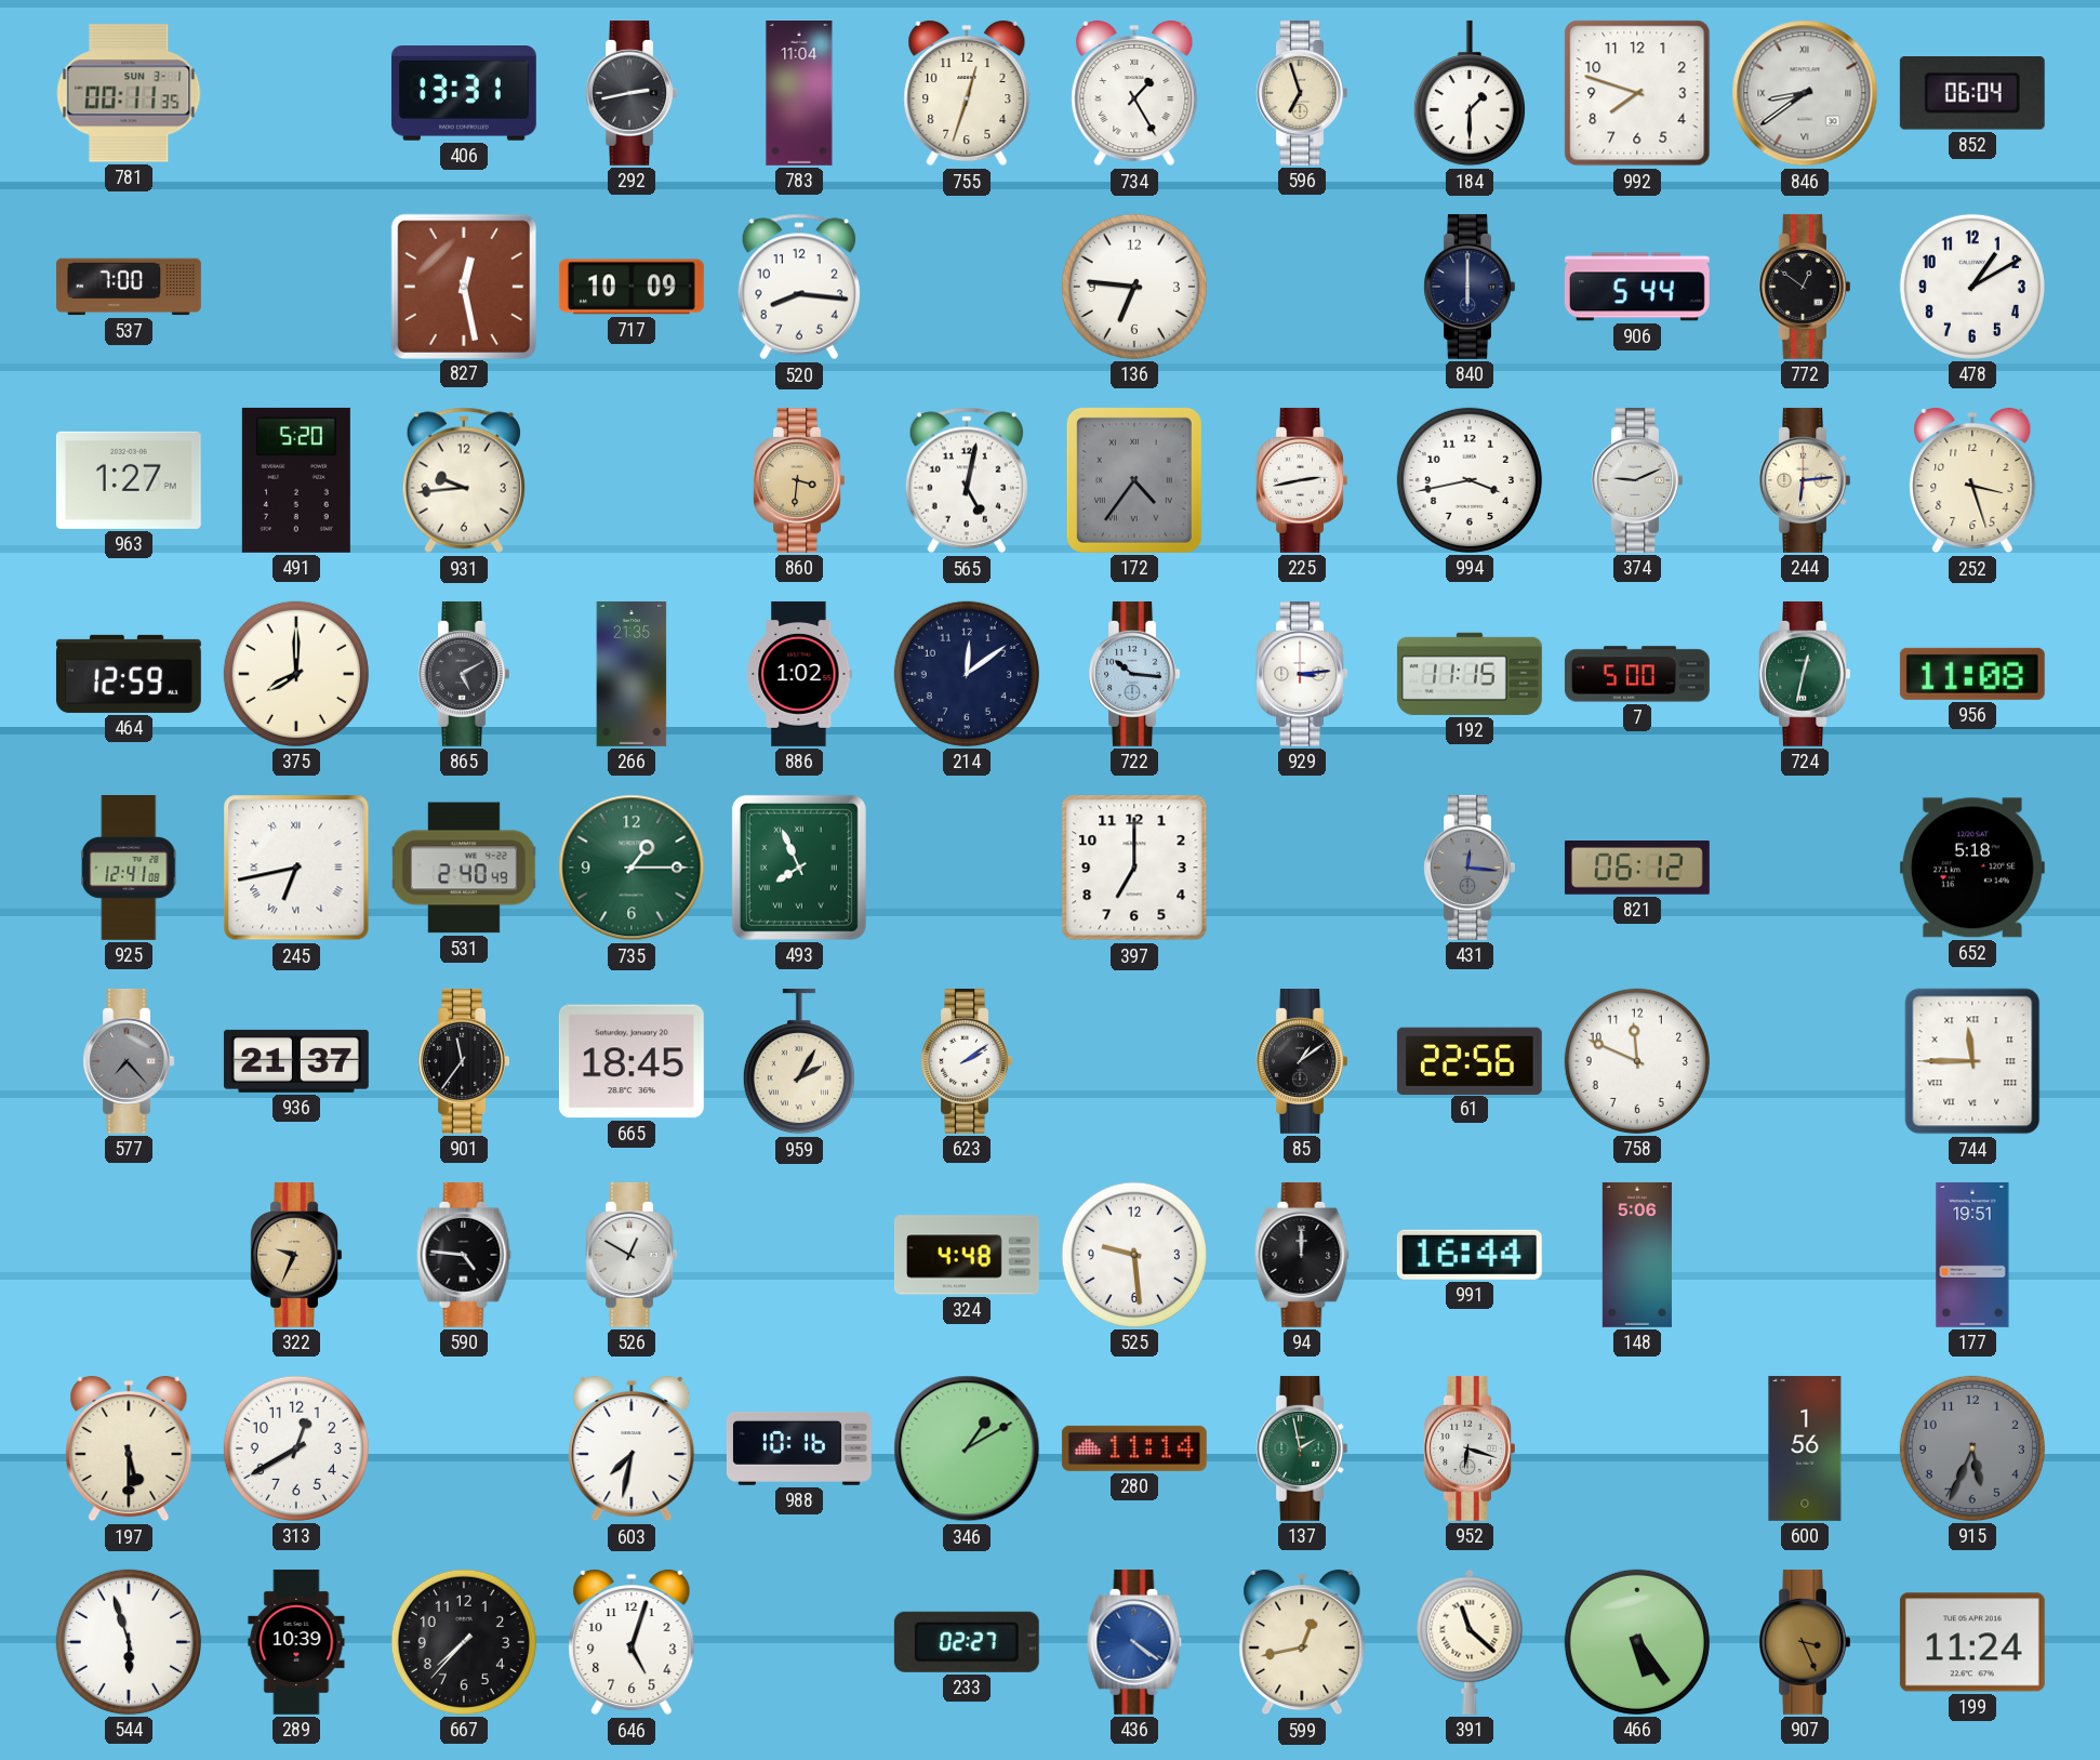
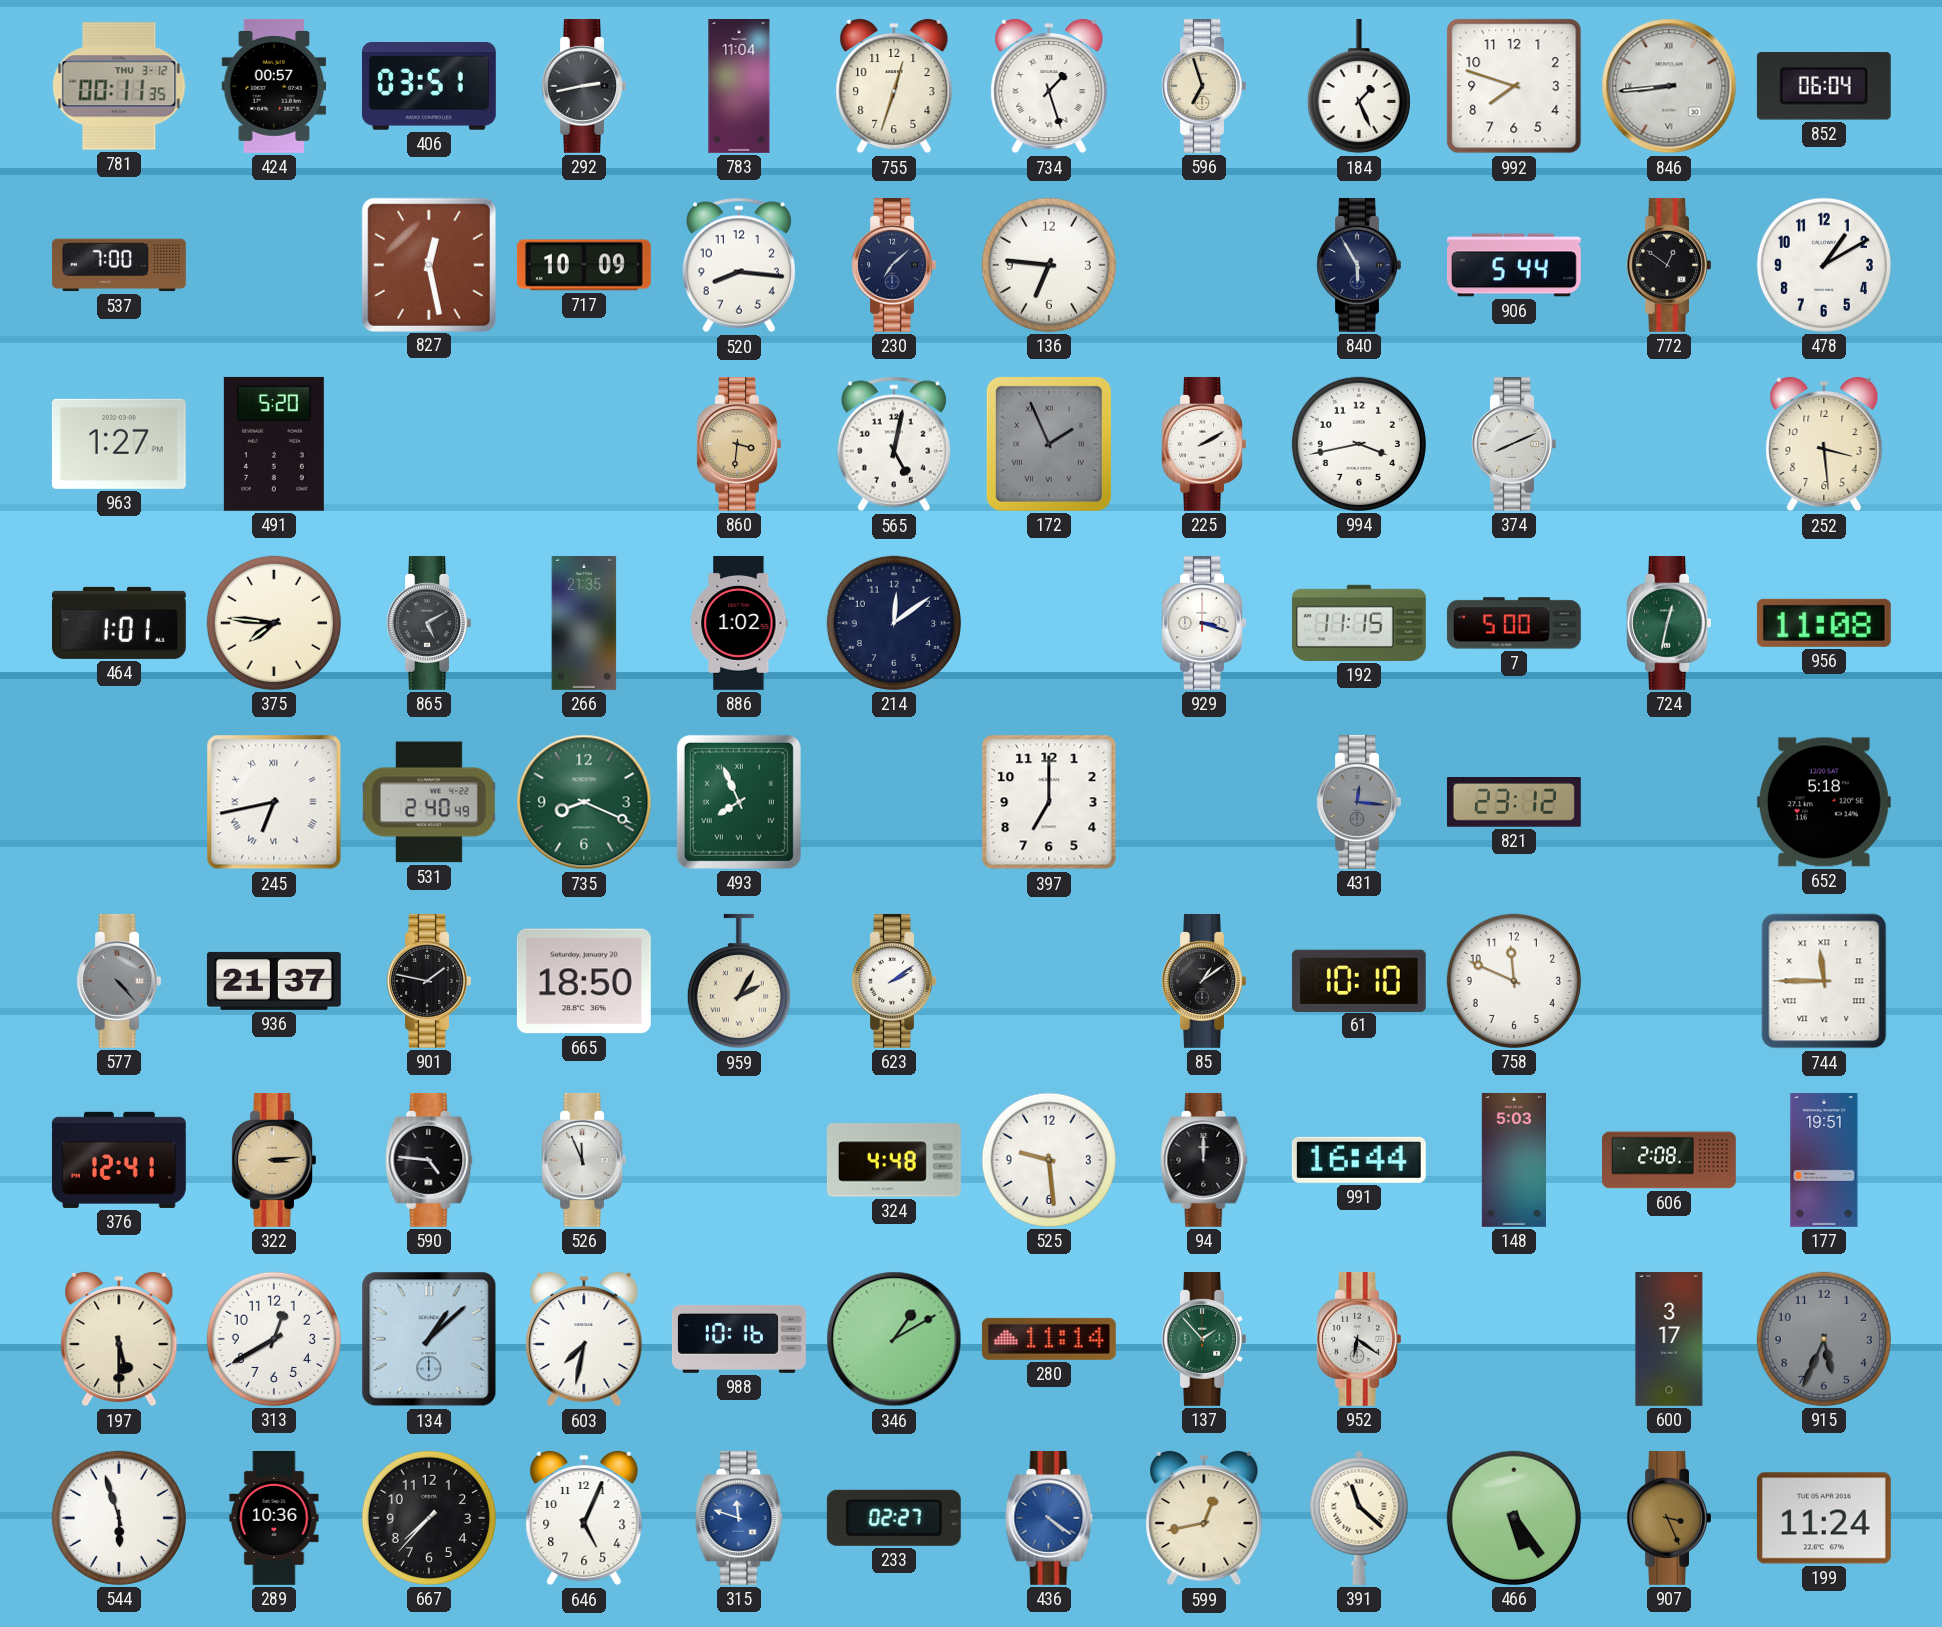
781 date: SUN 3-1 -> THU 3-12 (119, 86)
424: none -> 00:57 (274, 86)
406: 13:31 -> 03:51 (429, 86)
734: 1:25 -> 1:27 (1049, 86)
184: 1:30 -> 1:26 (1359, 86)
846: 8:39 -> 8:44 (1669, 86)
230: none -> 7:08 (894, 265)
840: 6:00 -> 5:55 (1359, 265)
931: 9:44 -> none (464, 480)
172: 4:36 -> 1:56 (1049, 444)
225: 2:43 -> 2:10 (1204, 444)
374: 9:11 -> 8:11 (1514, 444)
244: 6:14 -> none (1805, 480)
252: 3:27 -> 3:29 (1824, 444)
464: 12:59 -> 1:01 (119, 623)
375: 8:00 -> 7:46 (274, 623)
722: 10:16 -> none (1134, 674)
929: 3:14 -> 3:18 (1204, 623)
925: 12:41 -> none (129, 869)
735: 1:15 -> 8:19 (584, 802)
821: 06:12 -> 23:12 (1514, 803)
577: 7:23 -> 4:23 (119, 981)
901: 11:36 -> 1:47 (429, 981)
665: 18:45 -> 18:50 (584, 981)
61: 22:56 -> 10:10 (1359, 980)
376: none -> 12:41 (119, 1160)
322: 9:34 -> 3:14 (274, 1160)
526: 12:50 -> 11:56 (584, 1160)
148: 5:06 -> 5:03 (1514, 1160)
606: none -> 2:08 (1669, 1160)
134: none -> 1:08 (429, 1339)
137: 1:58 -> 1:53 (1204, 1339)
952: 6:18 -> 6:21 (1359, 1339)
600: 1:56 -> 3:17 (1669, 1339)
289: 10:39 -> 10:36 (274, 1518)
646: 5:03 -> 5:04 (584, 1518)
315: none -> 11:48 (739, 1518)
